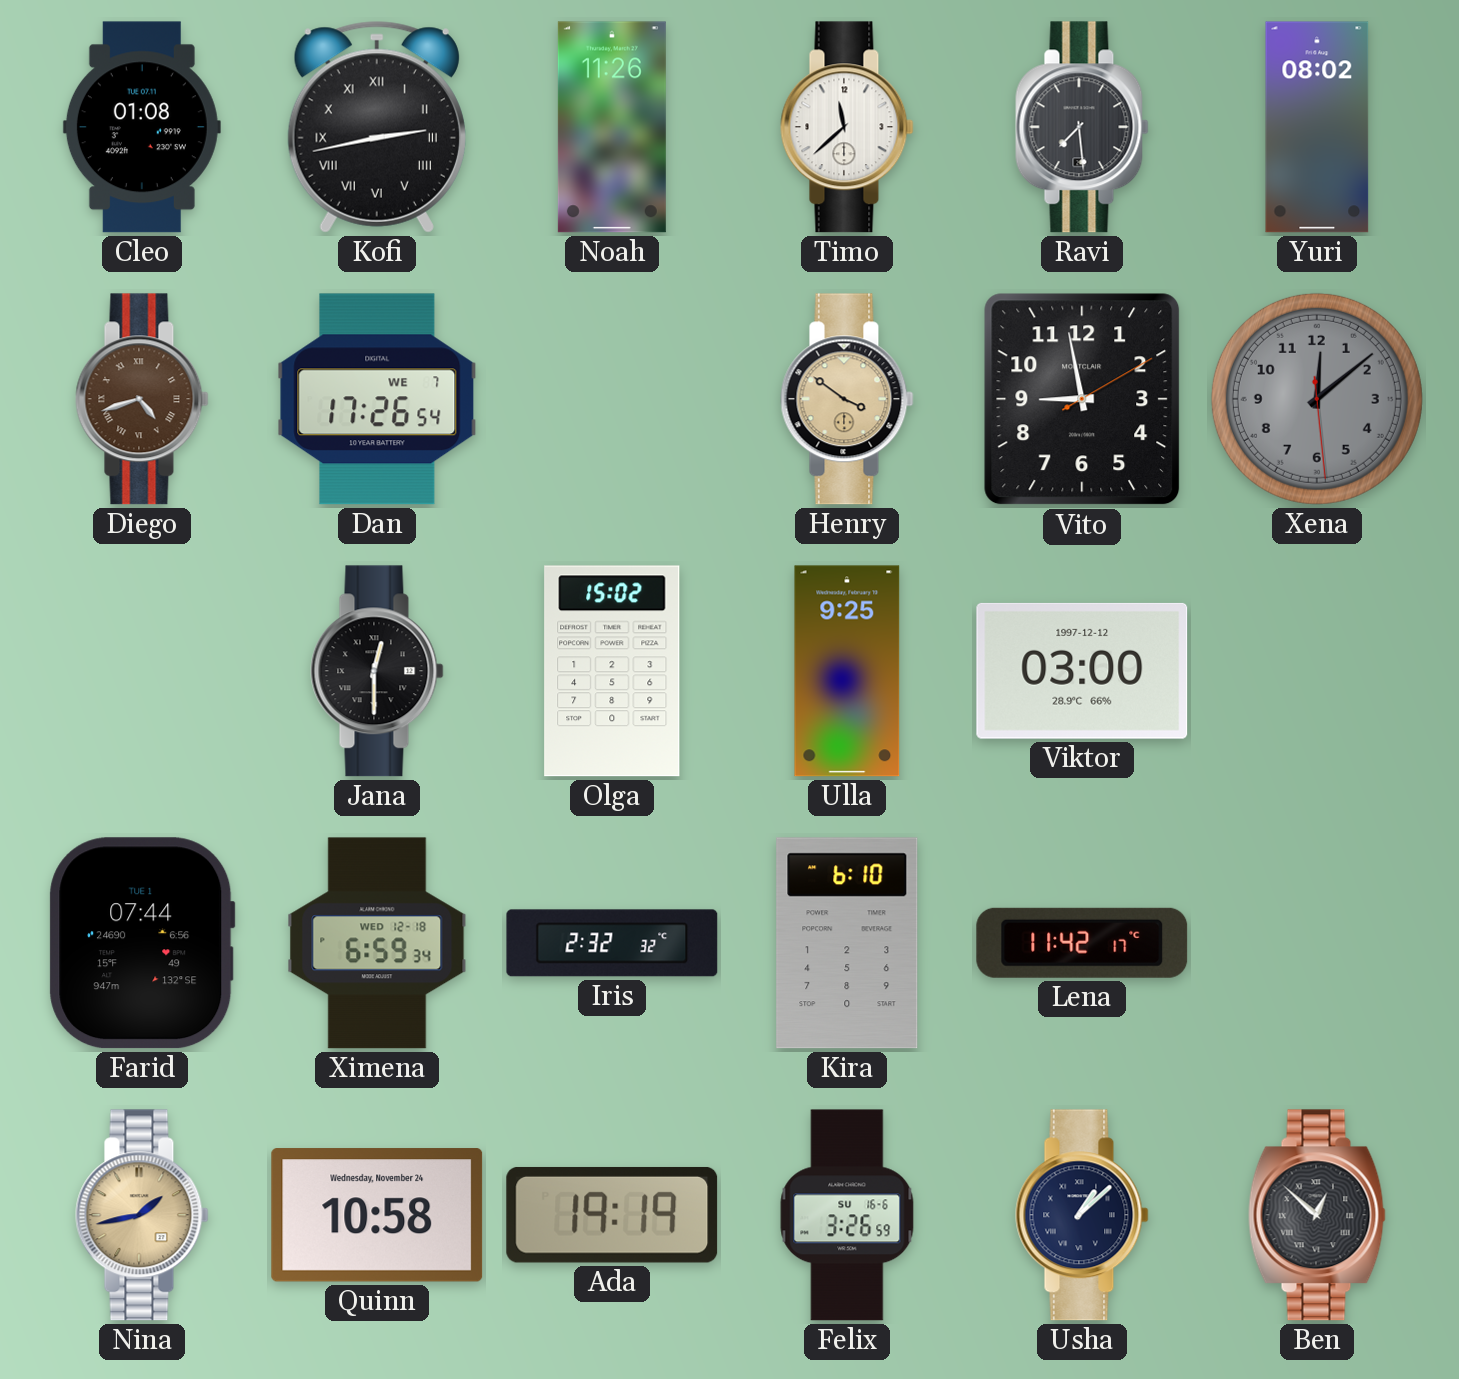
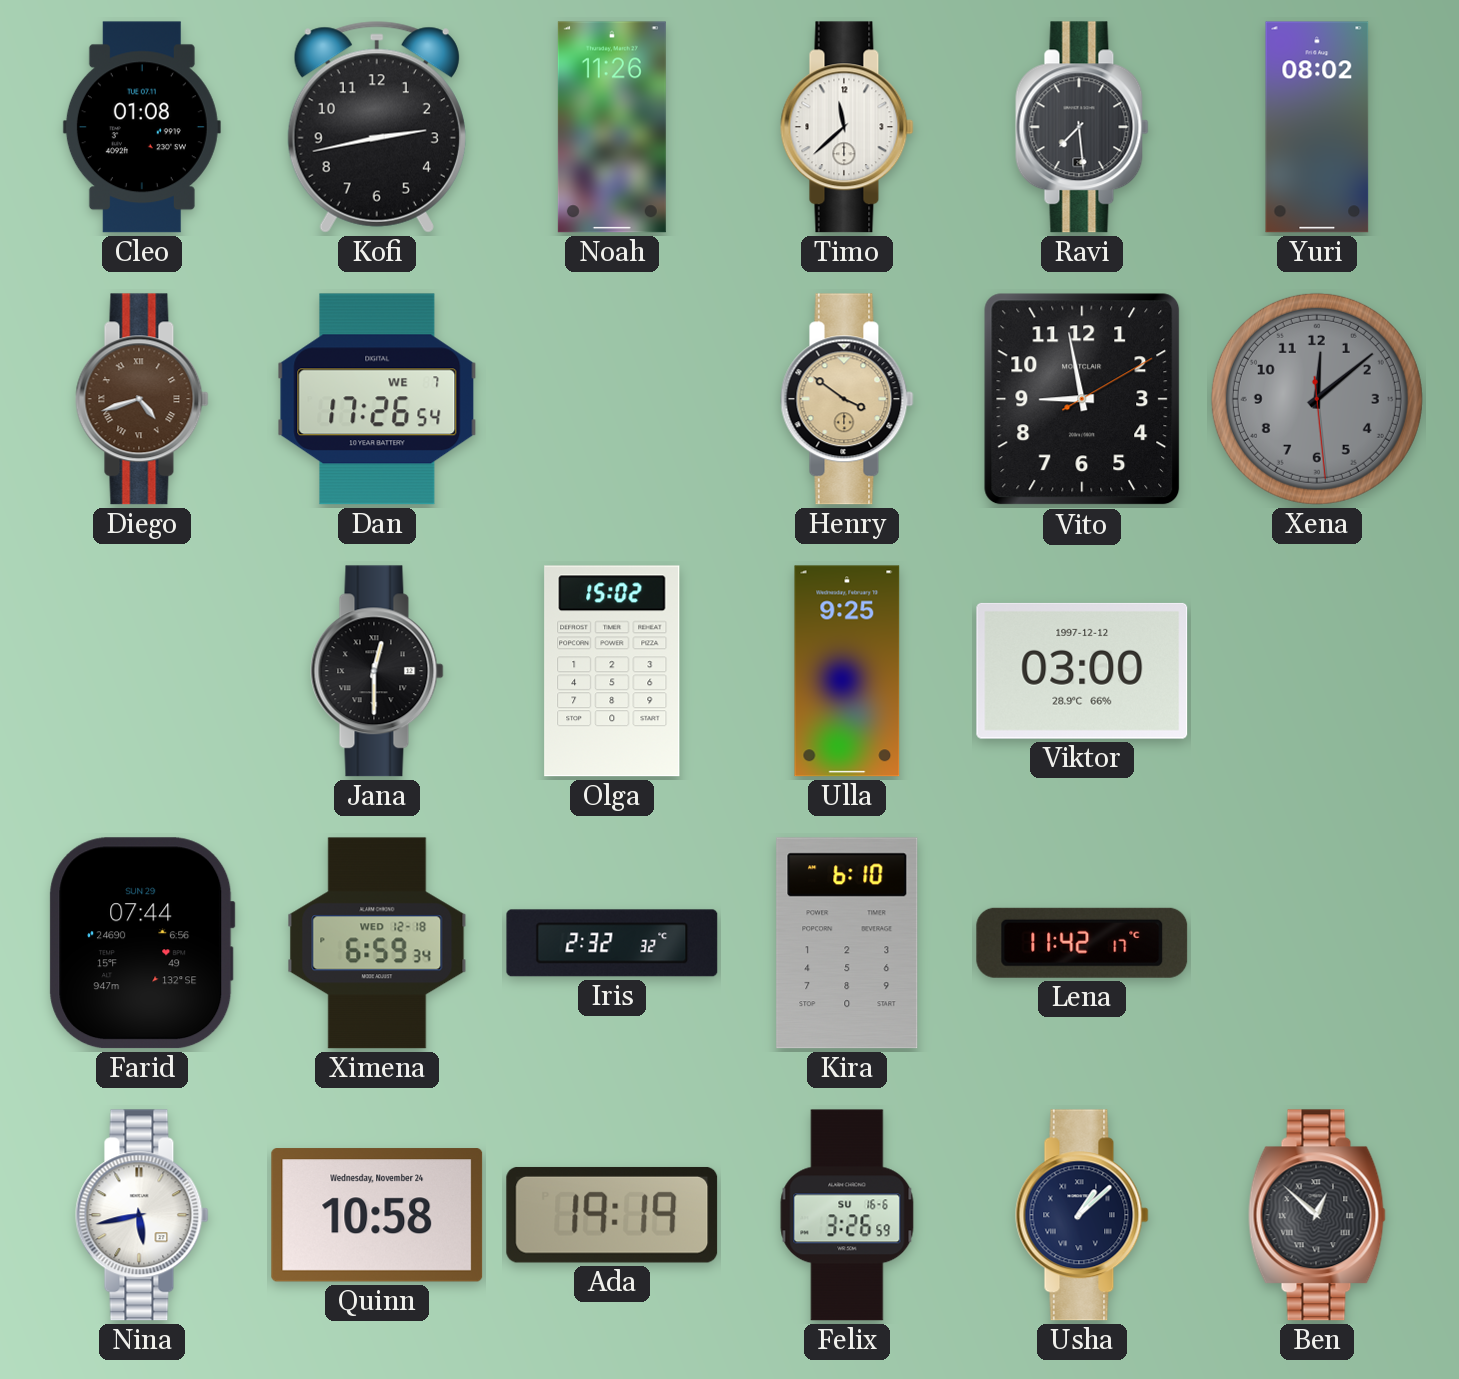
Kofi numerals: Roman -> Arabic (377, 127)
Farid date: TUE 1 -> SUN 29 (142, 943)
Nina: 1:43 -> 5:43 (142, 1215)
Nina dial: champagne -> white (142, 1215)
